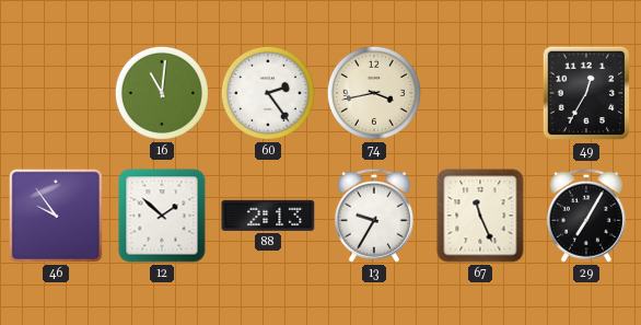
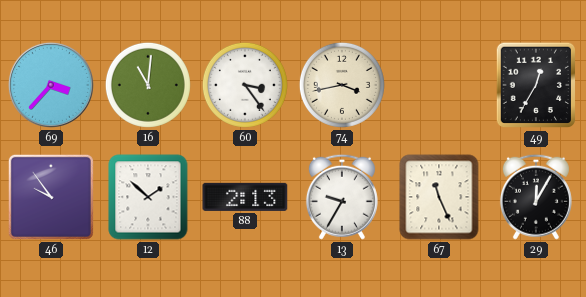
69: none -> 3:37 (51, 85)
60: 2:24 -> 3:24 (245, 85)
29: 7:05 -> 12:05 (536, 197)
